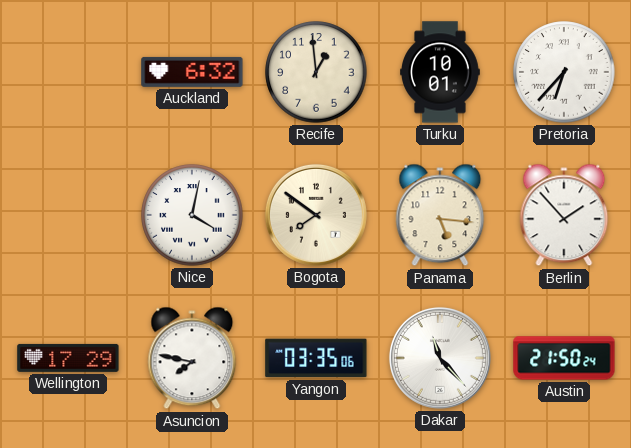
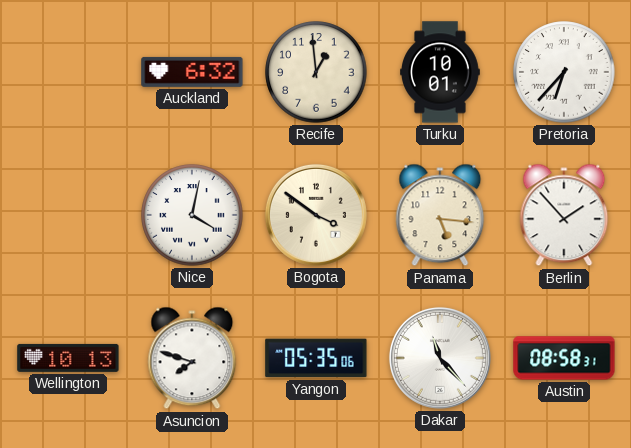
Bogota: 7:51 -> 3:51 (316, 215)
Wellington: 17:29 -> 10:13 (68, 358)
Asuncion: 7:47 -> 7:48 (192, 358)
Yangon: 03:35 -> 05:35 (316, 358)
Austin: 21:50 -> 08:58 (564, 358)
